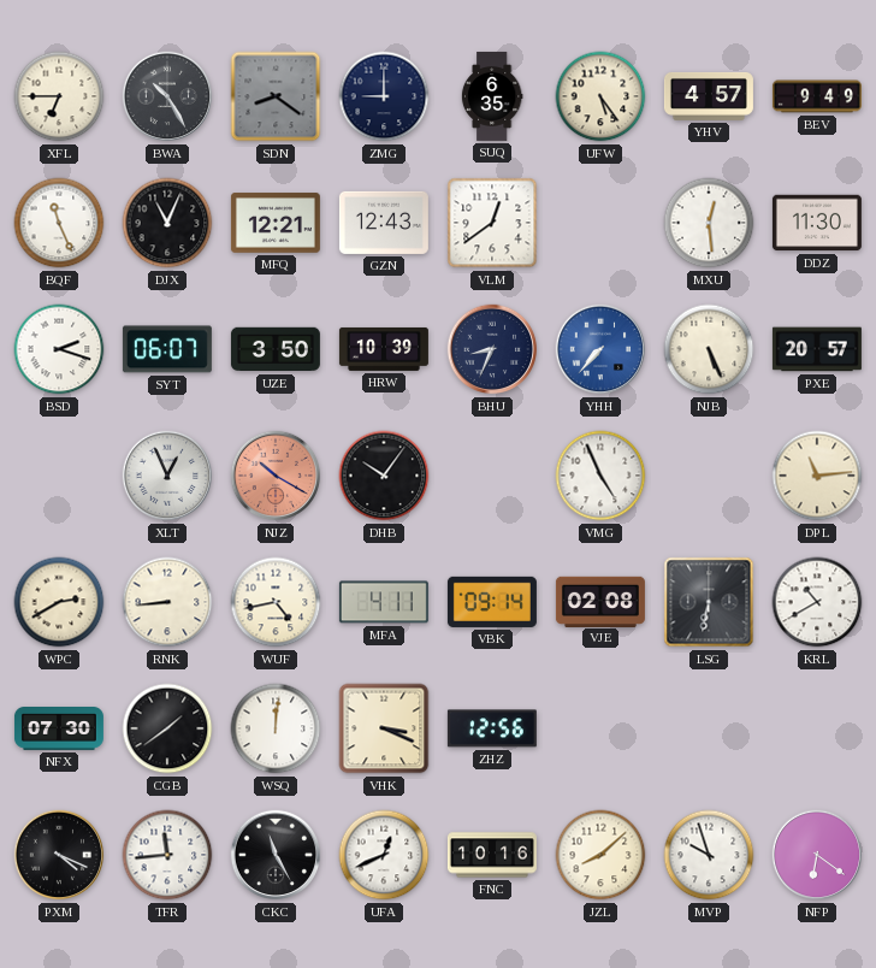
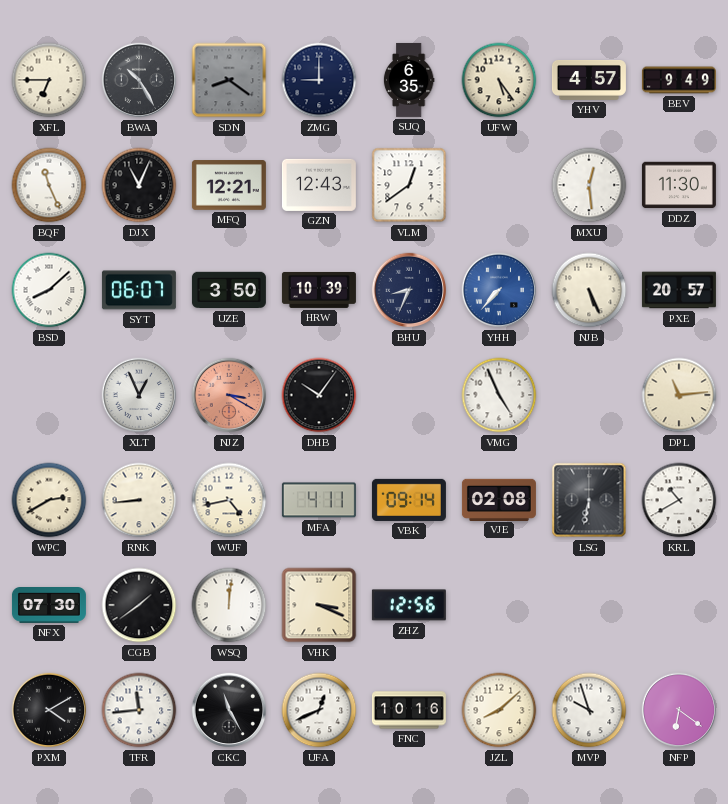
BSD: 2:18 -> 8:08 (49, 290)
NJZ: 10:20 -> 3:20 (229, 395)
PXM: 4:19 -> 4:10 (49, 710)
